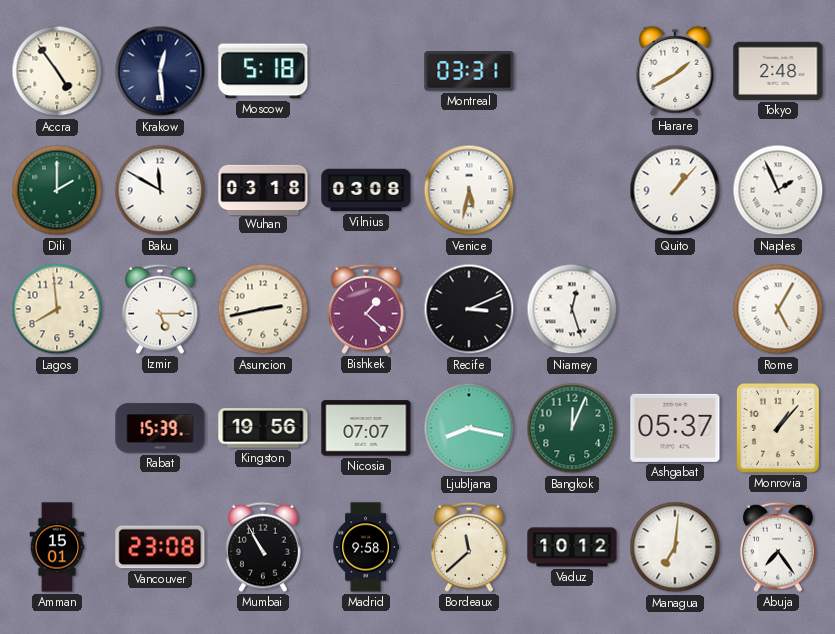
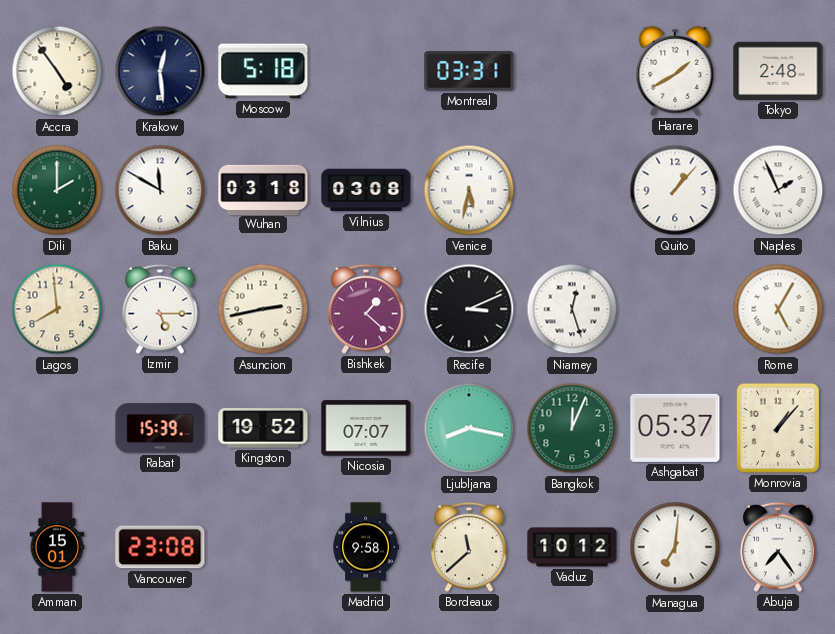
Kingston: 19:56 -> 19:52 (263, 428)
Mumbai: 10:55 -> none (263, 547)
